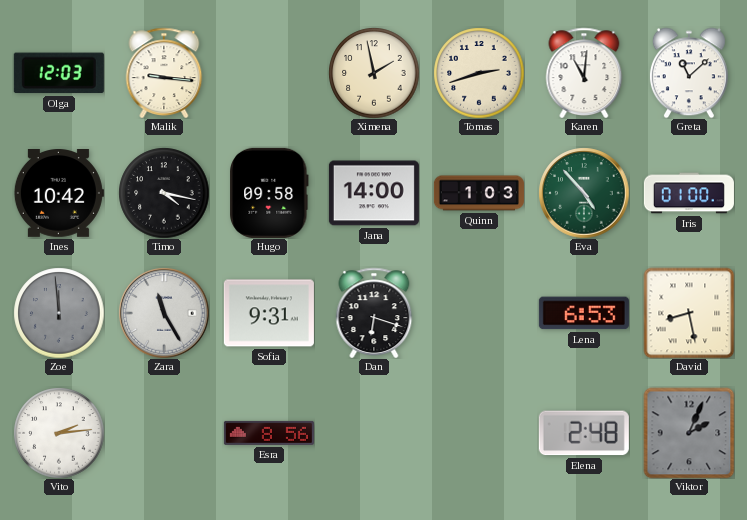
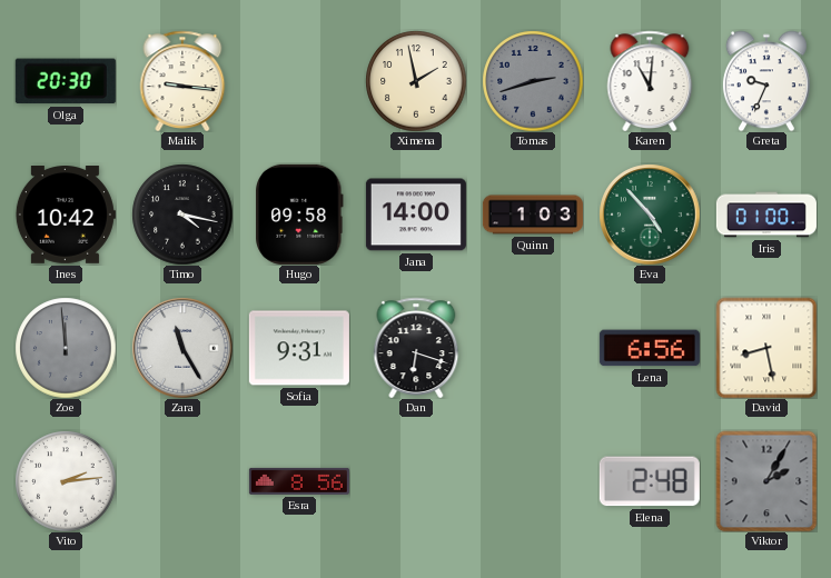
Olga: 12:03 -> 20:30 (66, 81)
Tomas dial: cream -> grey (533, 81)
Greta: 11:08 -> 9:34 (766, 81)
Lena: 6:53 -> 6:56 (650, 348)
Viktor: 2:04 -> 2:05 (766, 481)
